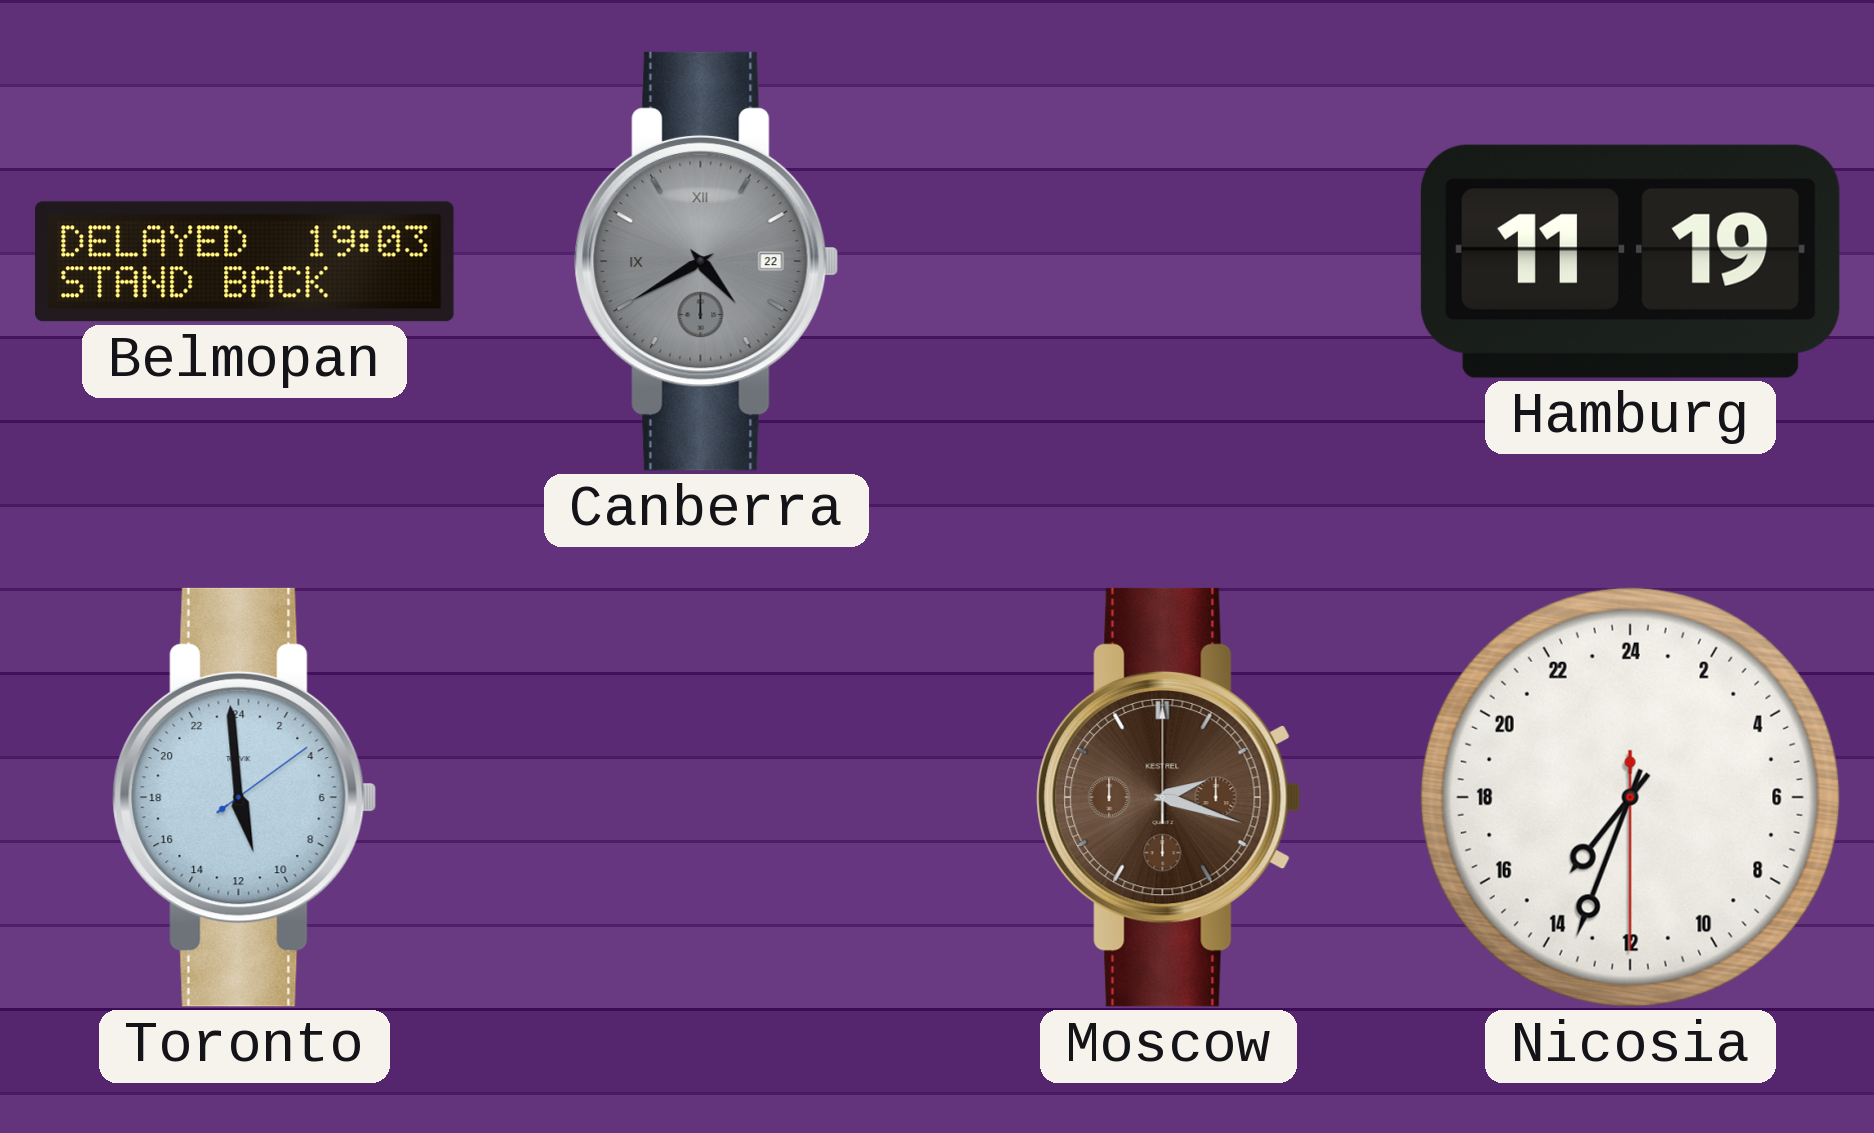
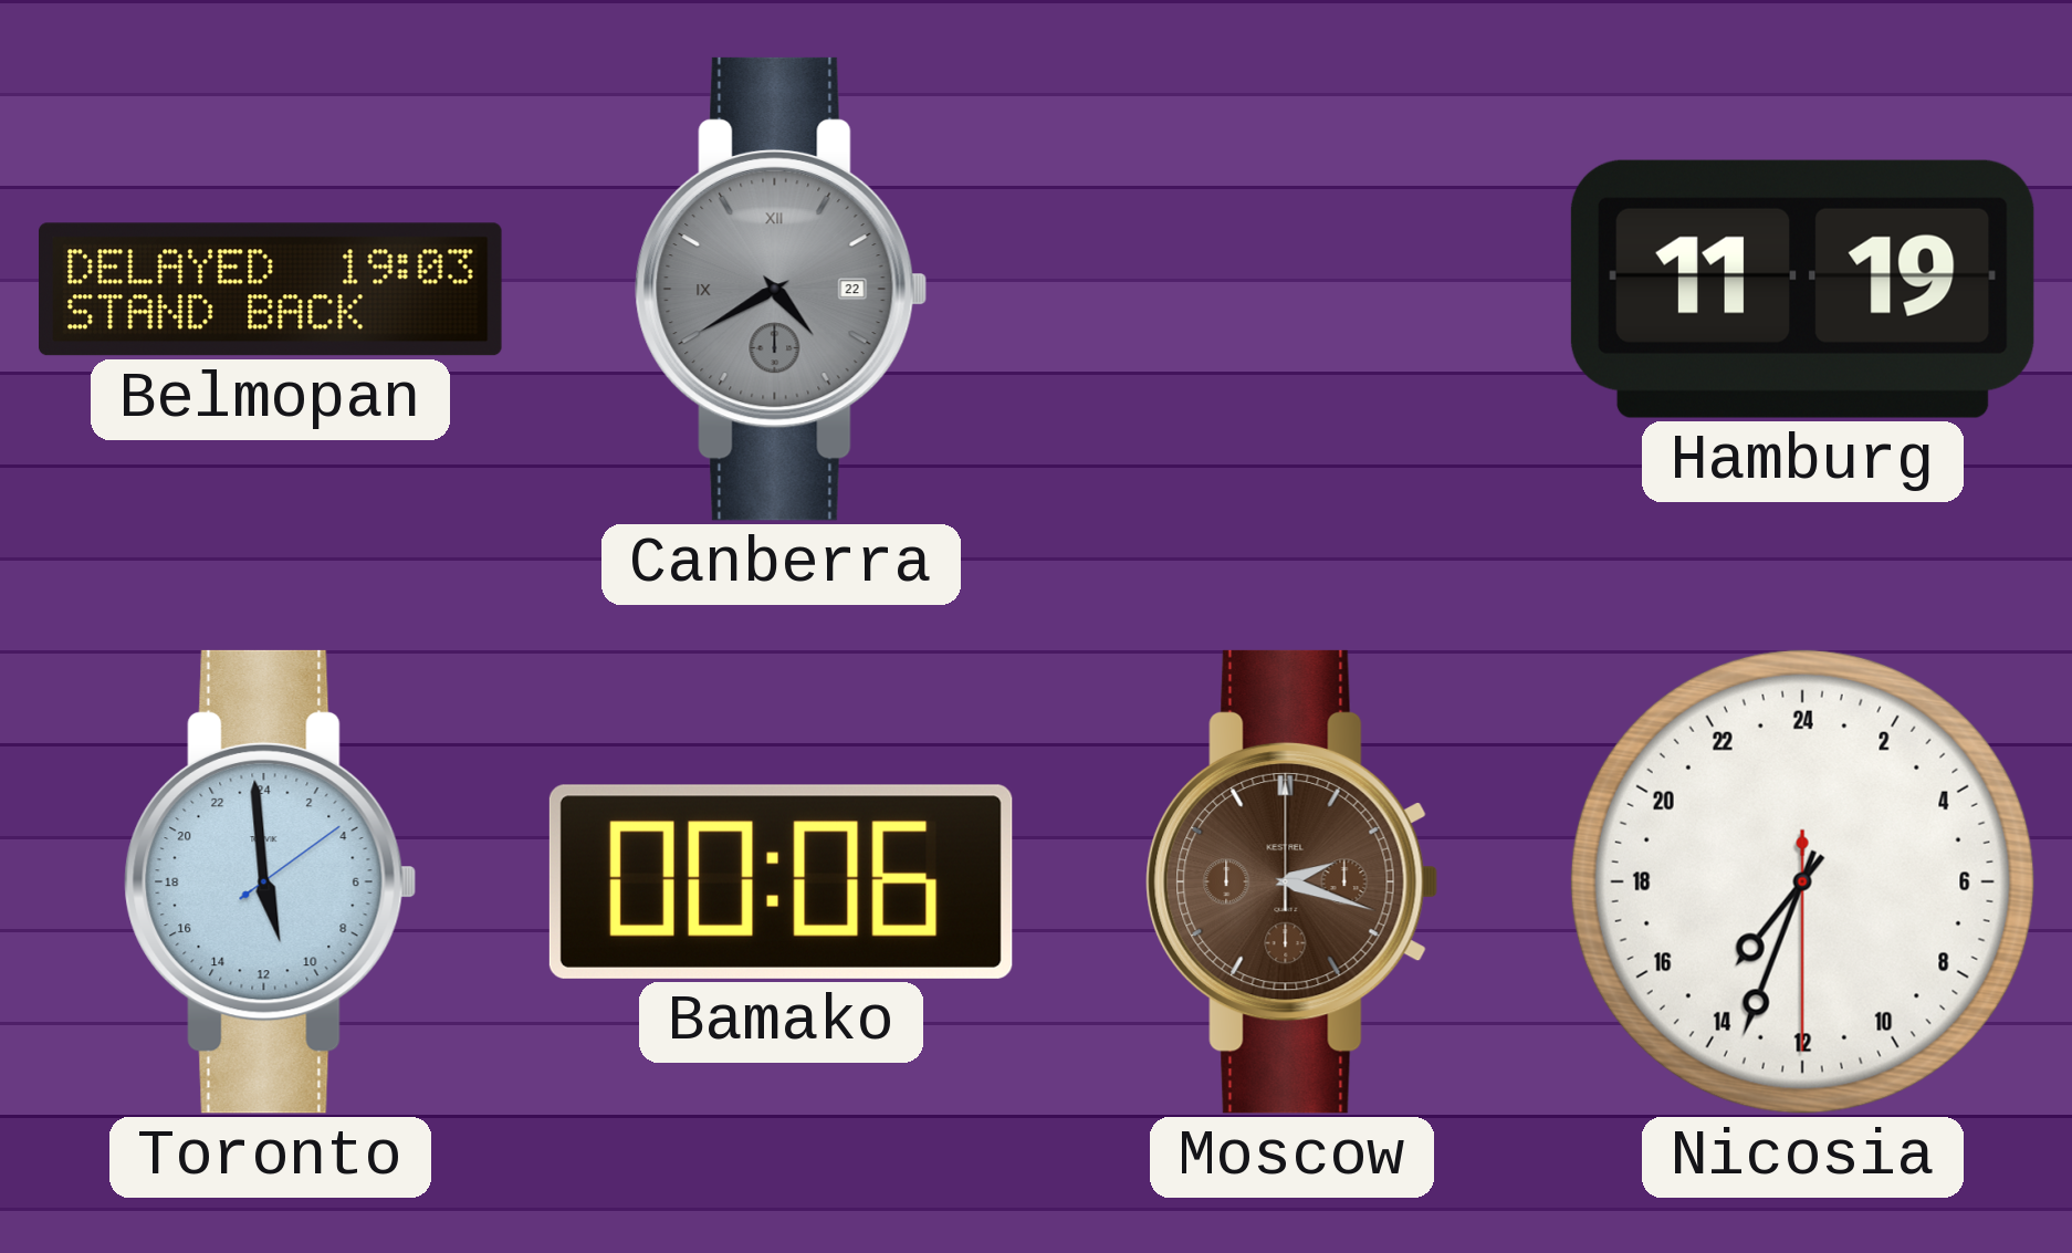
Bamako: none -> 00:06 (781, 881)
